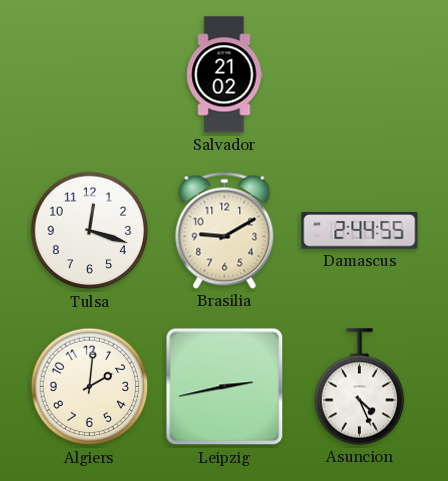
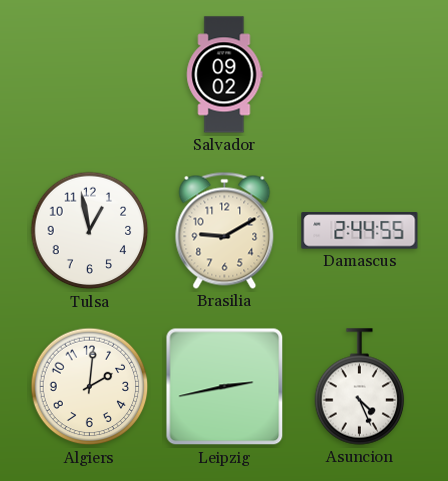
Salvador: 21:02 -> 09:02 (225, 75)
Tulsa: 12:18 -> 12:58 (90, 231)
